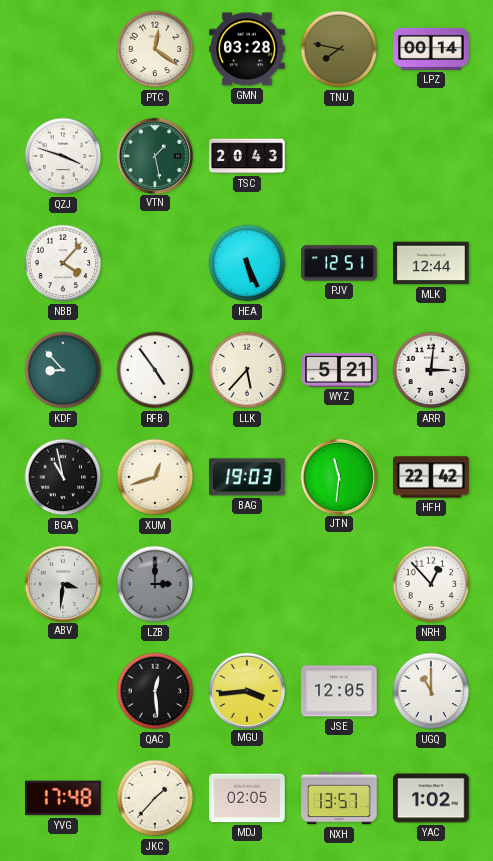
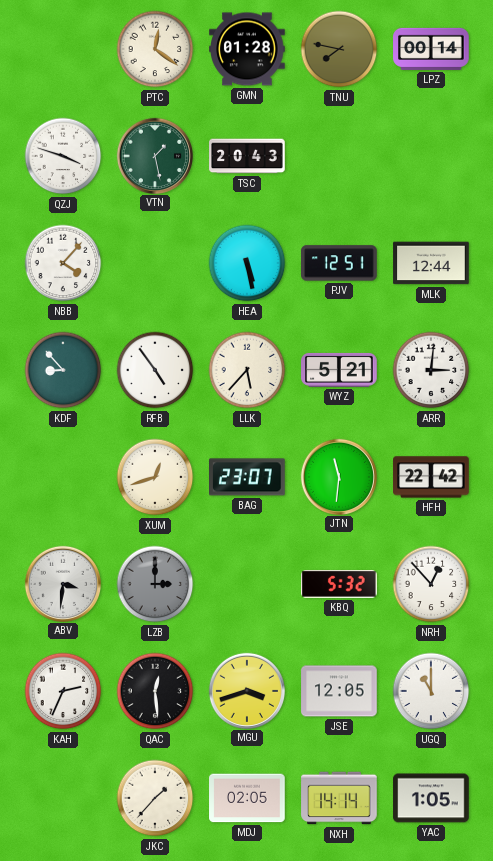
GMN: 03:28 -> 01:28 (247, 49)
HEA: 5:26 -> 5:28 (247, 263)
BGA: 10:58 -> none (63, 477)
BAG: 19:03 -> 23:07 (248, 477)
KBQ: none -> 5:32 (339, 585)
KAH: none -> 2:34 (63, 691)
MGU: 3:44 -> 3:42 (246, 690)
YVG: 17:48 -> none (64, 798)
NXH: 13:57 -> 14:14 (339, 798)
YAC: 1:02 -> 1:05 (431, 798)
